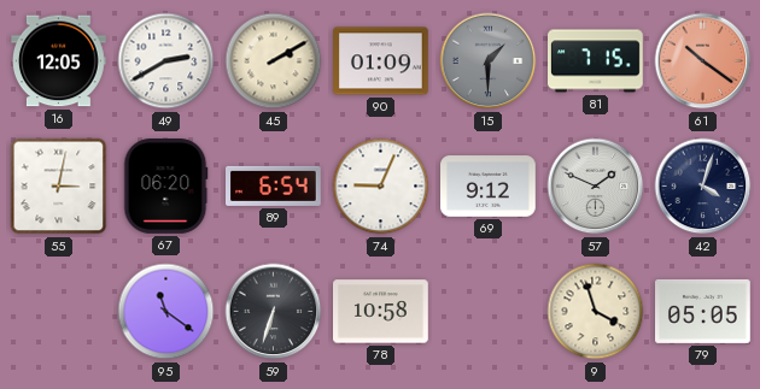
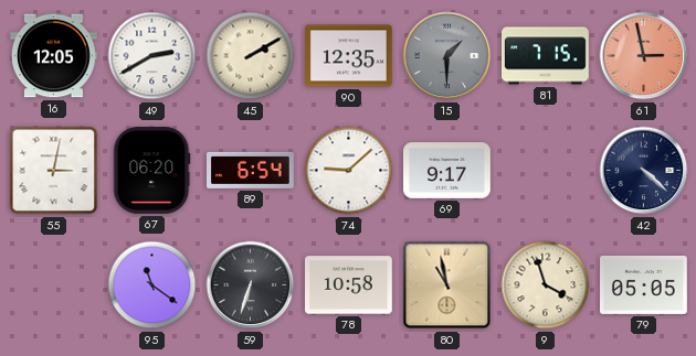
90: 01:09 -> 12:35 (349, 56)
61: 10:21 -> 2:58 (644, 56)
74: 9:04 -> 9:08 (349, 171)
69: 9:12 -> 9:17 (447, 171)
57: 1:49 -> none (596, 187)
42: 4:03 -> 4:22 (644, 171)
80: none -> 10:58 (447, 285)
